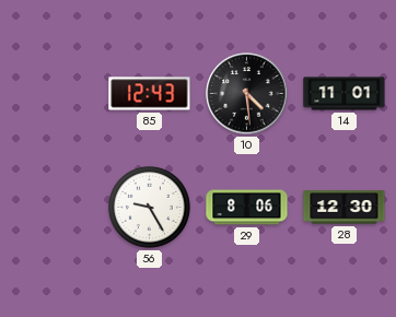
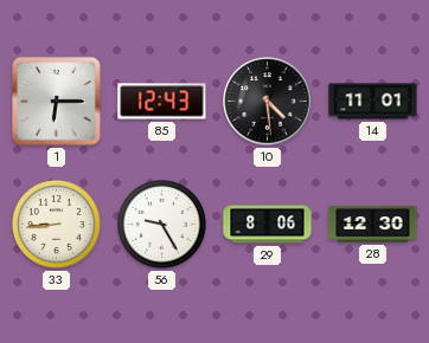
1: none -> 6:15 (57, 102)
33: none -> 8:44 (56, 224)
